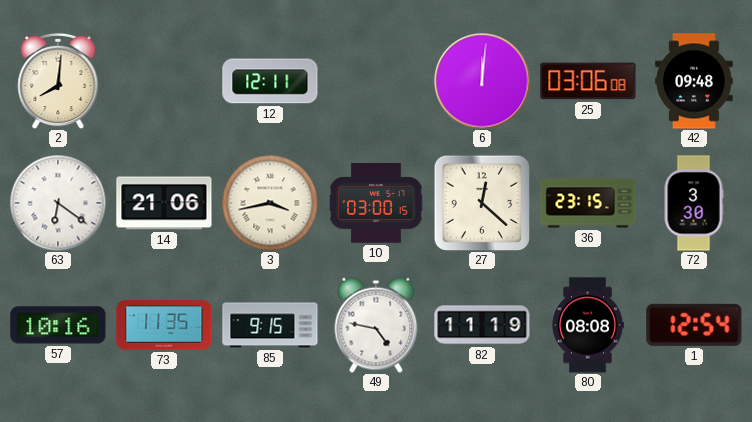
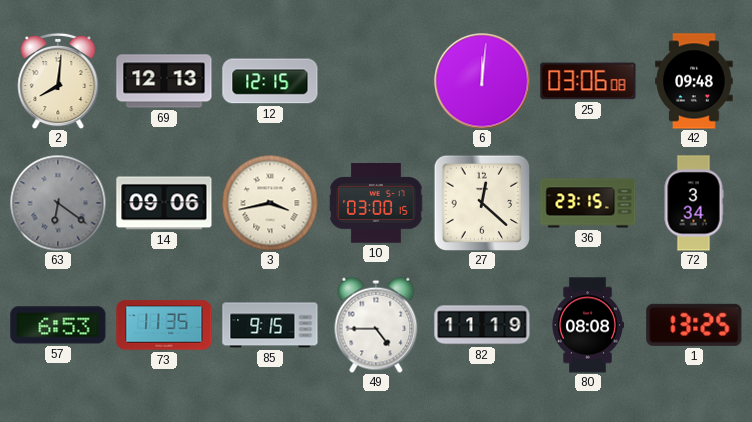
69: none -> 12:13 (164, 81)
12: 12:11 -> 12:15 (270, 81)
63 dial: white -> grey (58, 203)
14: 21:06 -> 09:06 (164, 203)
72: 3:30 -> 3:34 (694, 203)
57: 10:16 -> 6:53 (58, 325)
49: 4:47 -> 4:45 (376, 325)
1: 12:54 -> 13:25 (694, 325)
